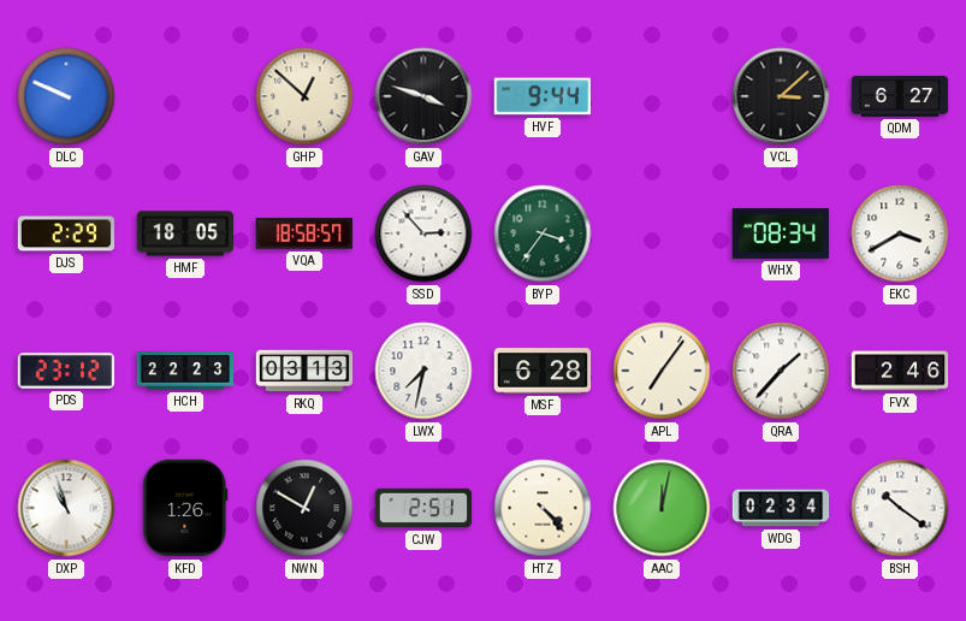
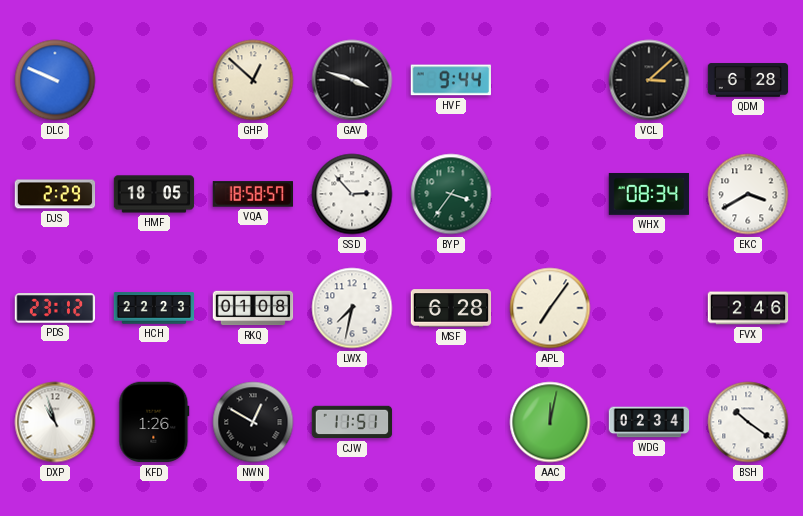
QDM: 6:27 -> 6:28 (748, 80)
RKQ: 03:13 -> 01:08 (253, 308)
QRA: 1:37 -> none (781, 371)
CJW: 2:51 -> 11:51 (352, 422)
HTZ: 4:23 -> none (543, 508)
